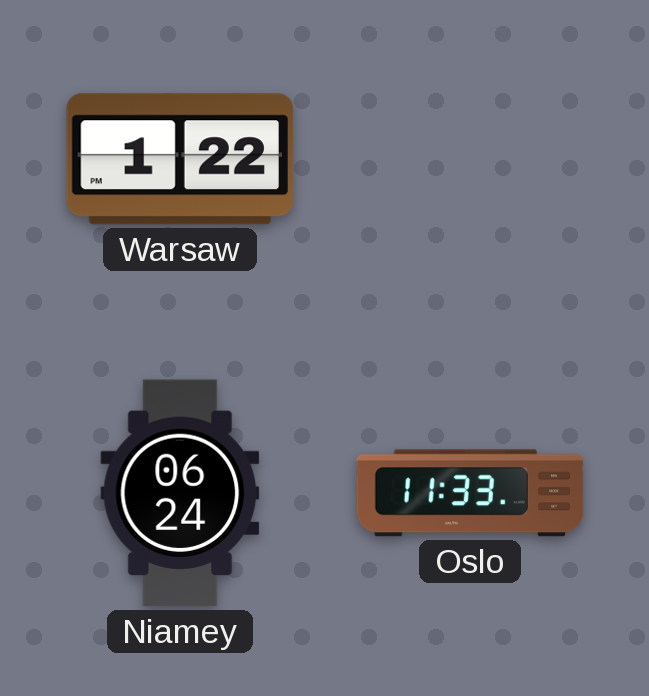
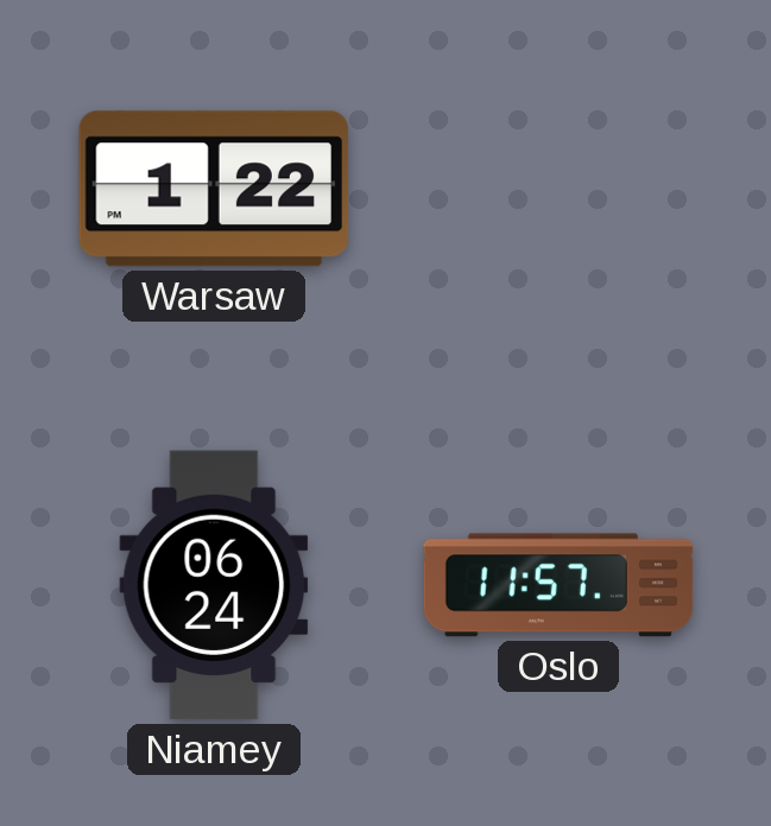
Oslo: 11:33 -> 11:57 (558, 585)
